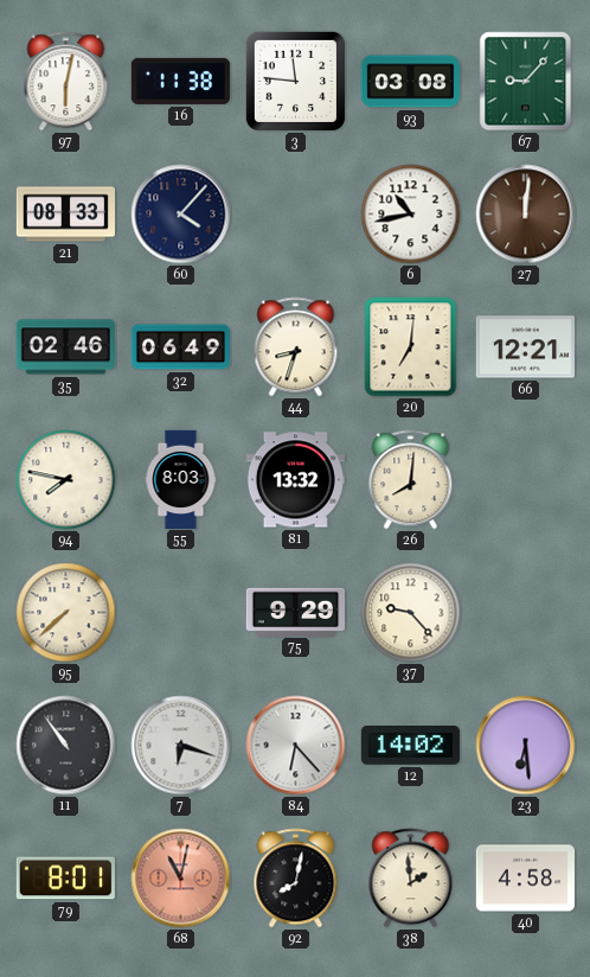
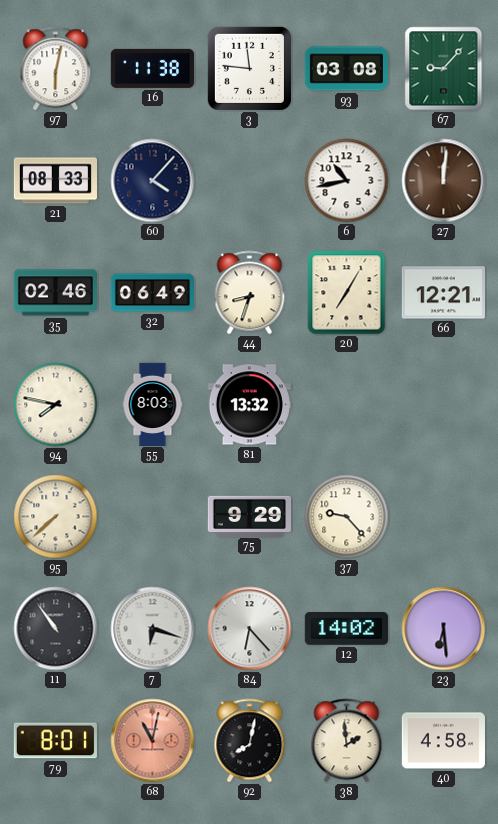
20: 7:01 -> 7:05 (347, 293)
26: 8:01 -> none (411, 480)
